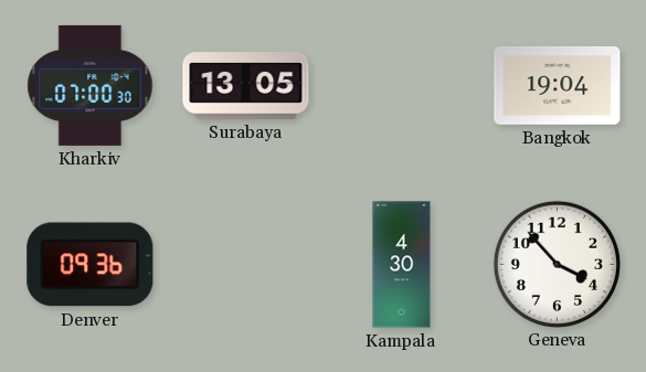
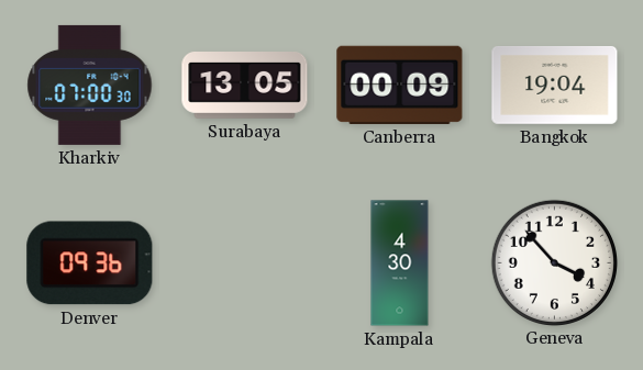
Canberra: none -> 00:09 (400, 85)
